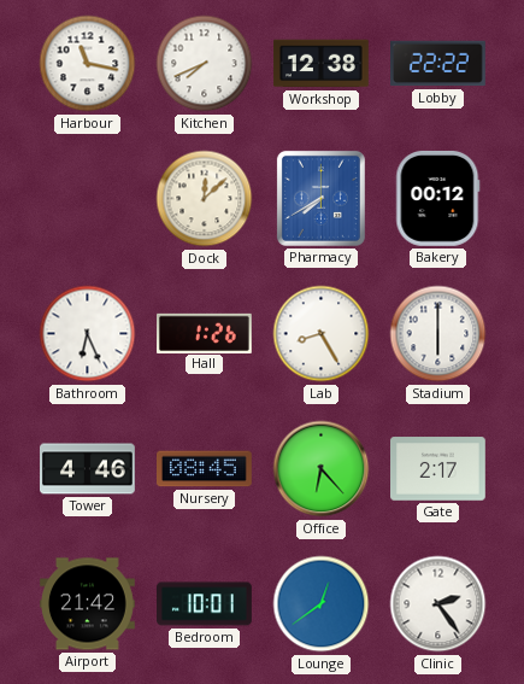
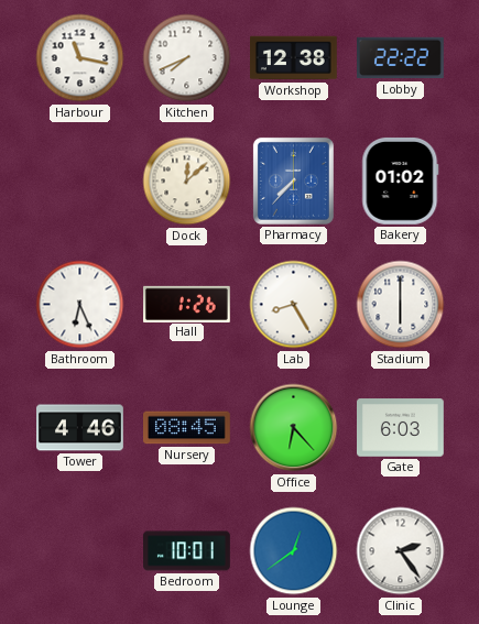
Pharmacy: 7:40 -> 7:37 (293, 180)
Bakery: 00:12 -> 01:02 (401, 182)
Gate: 2:17 -> 6:03 (401, 428)
Airport: 21:42 -> none (88, 604)
